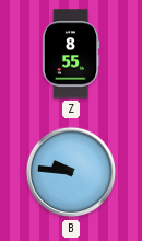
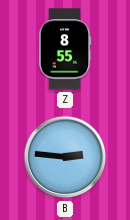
B: 9:46 -> 2:46 (65, 157)
